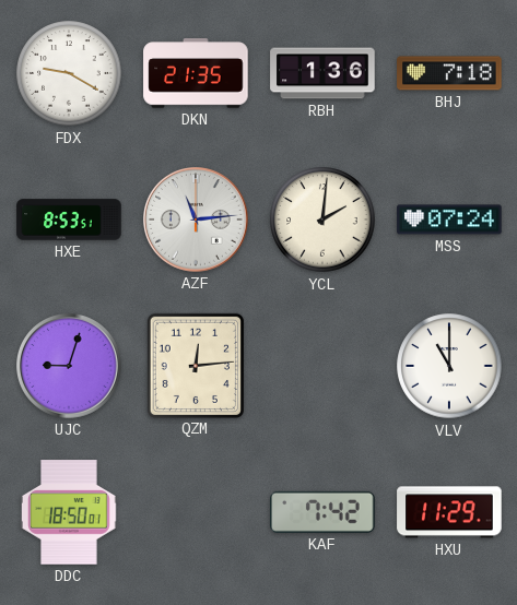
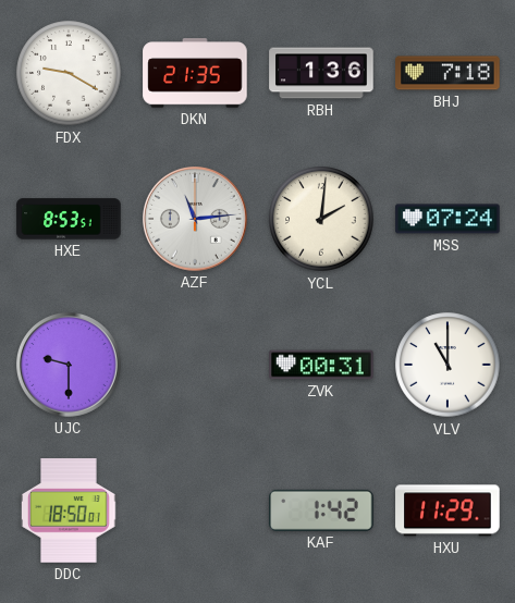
UJC: 9:03 -> 9:30 (70, 366)
QZM: 12:14 -> none (195, 365)
ZVK: none -> 00:31 (321, 365)
KAF: 7:42 -> 1:42 (321, 510)
